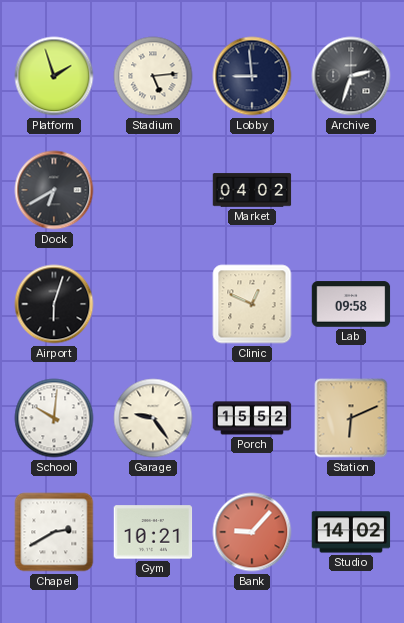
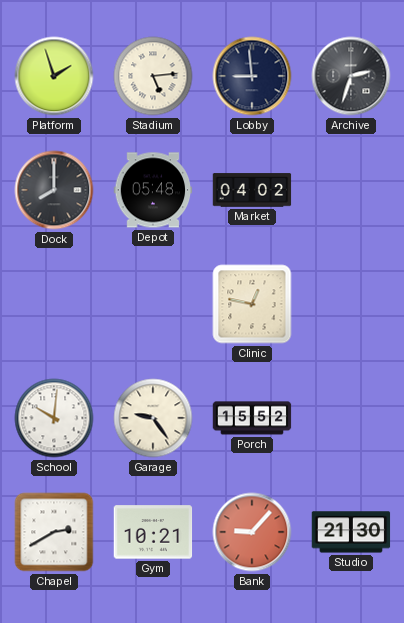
Dock: 6:40 -> 8:00 (54, 190)
Depot: none -> 05:48 (153, 190)
Airport: 6:03 -> none (54, 304)
Clinic: 12:49 -> 12:47 (252, 304)
Lab: 09:58 -> none (351, 304)
Station: 6:11 -> none (351, 418)
Studio: 14:02 -> 21:30 (351, 532)
